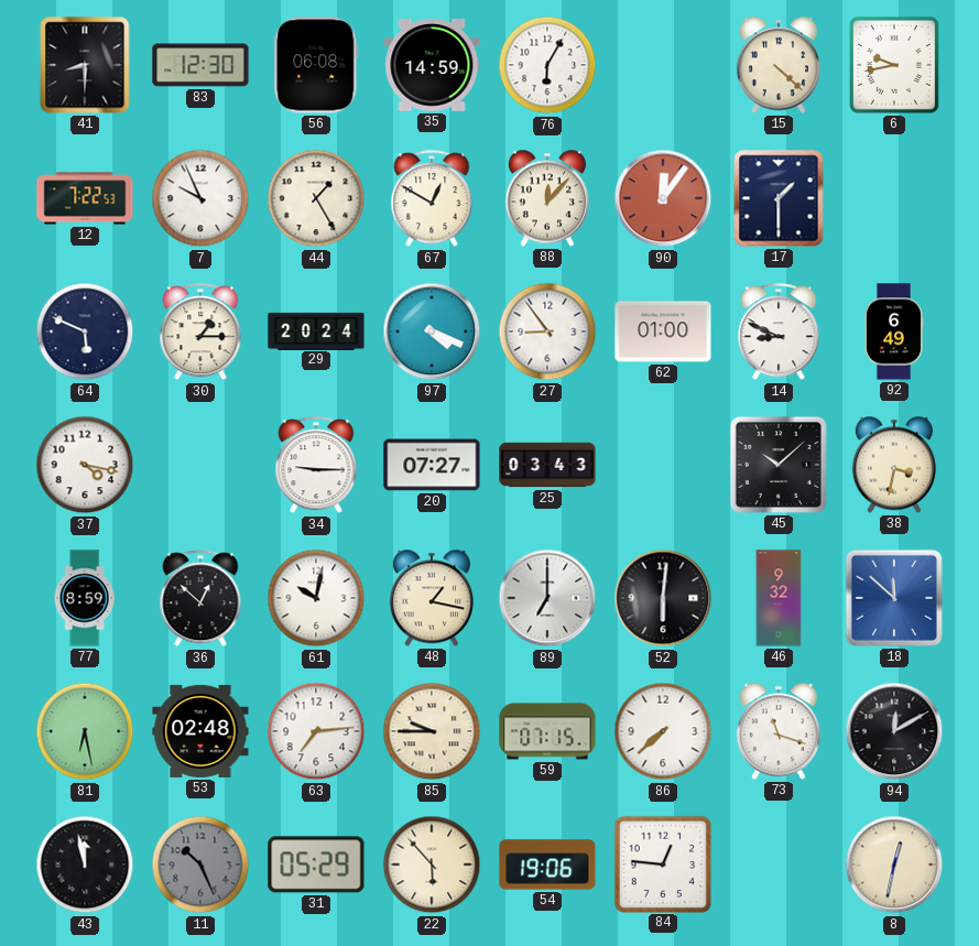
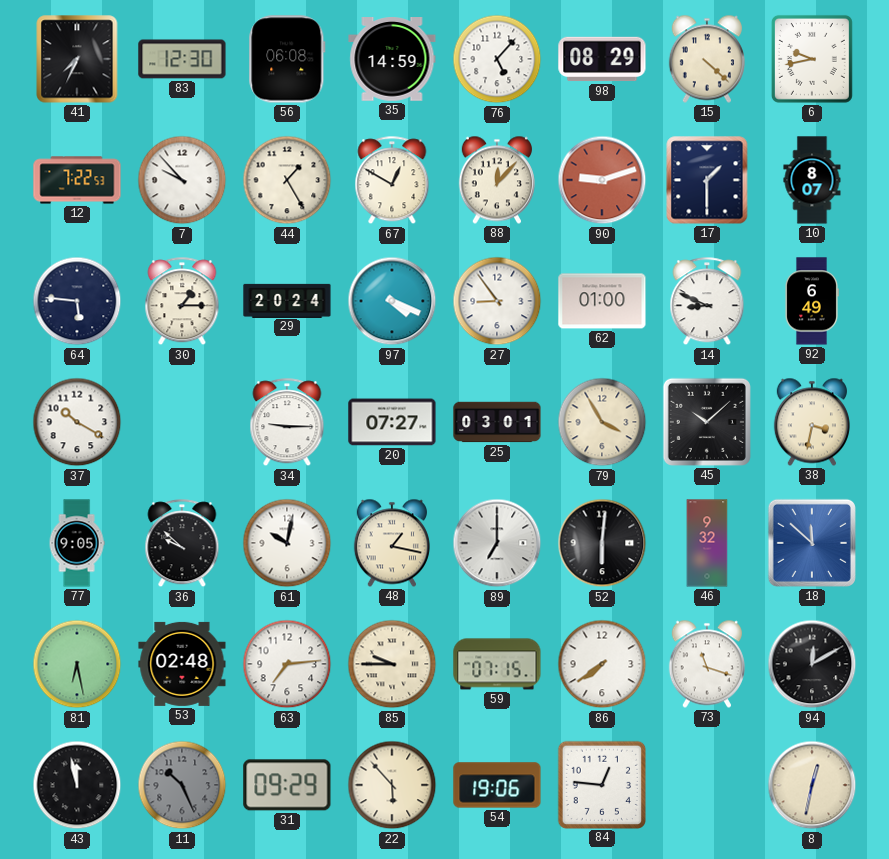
41: 8:30 -> 7:34 (77, 59)
76: 6:05 -> 5:07 (497, 59)
98: none -> 08:29 (602, 59)
7: 9:56 -> 9:53 (182, 180)
90: 12:06 -> 9:12 (602, 180)
10: none -> 8:07 (812, 180)
64: 5:49 -> 5:46 (77, 301)
37: 4:17 -> 10:20 (77, 422)
25: 03:43 -> 03:01 (497, 422)
79: none -> 3:55 (602, 422)
77: 8:59 -> 9:05 (77, 543)
36: 12:52 -> 9:52 (182, 544)
86: 7:38 -> 7:39 (602, 664)
31: 05:29 -> 09:29 (287, 785)
